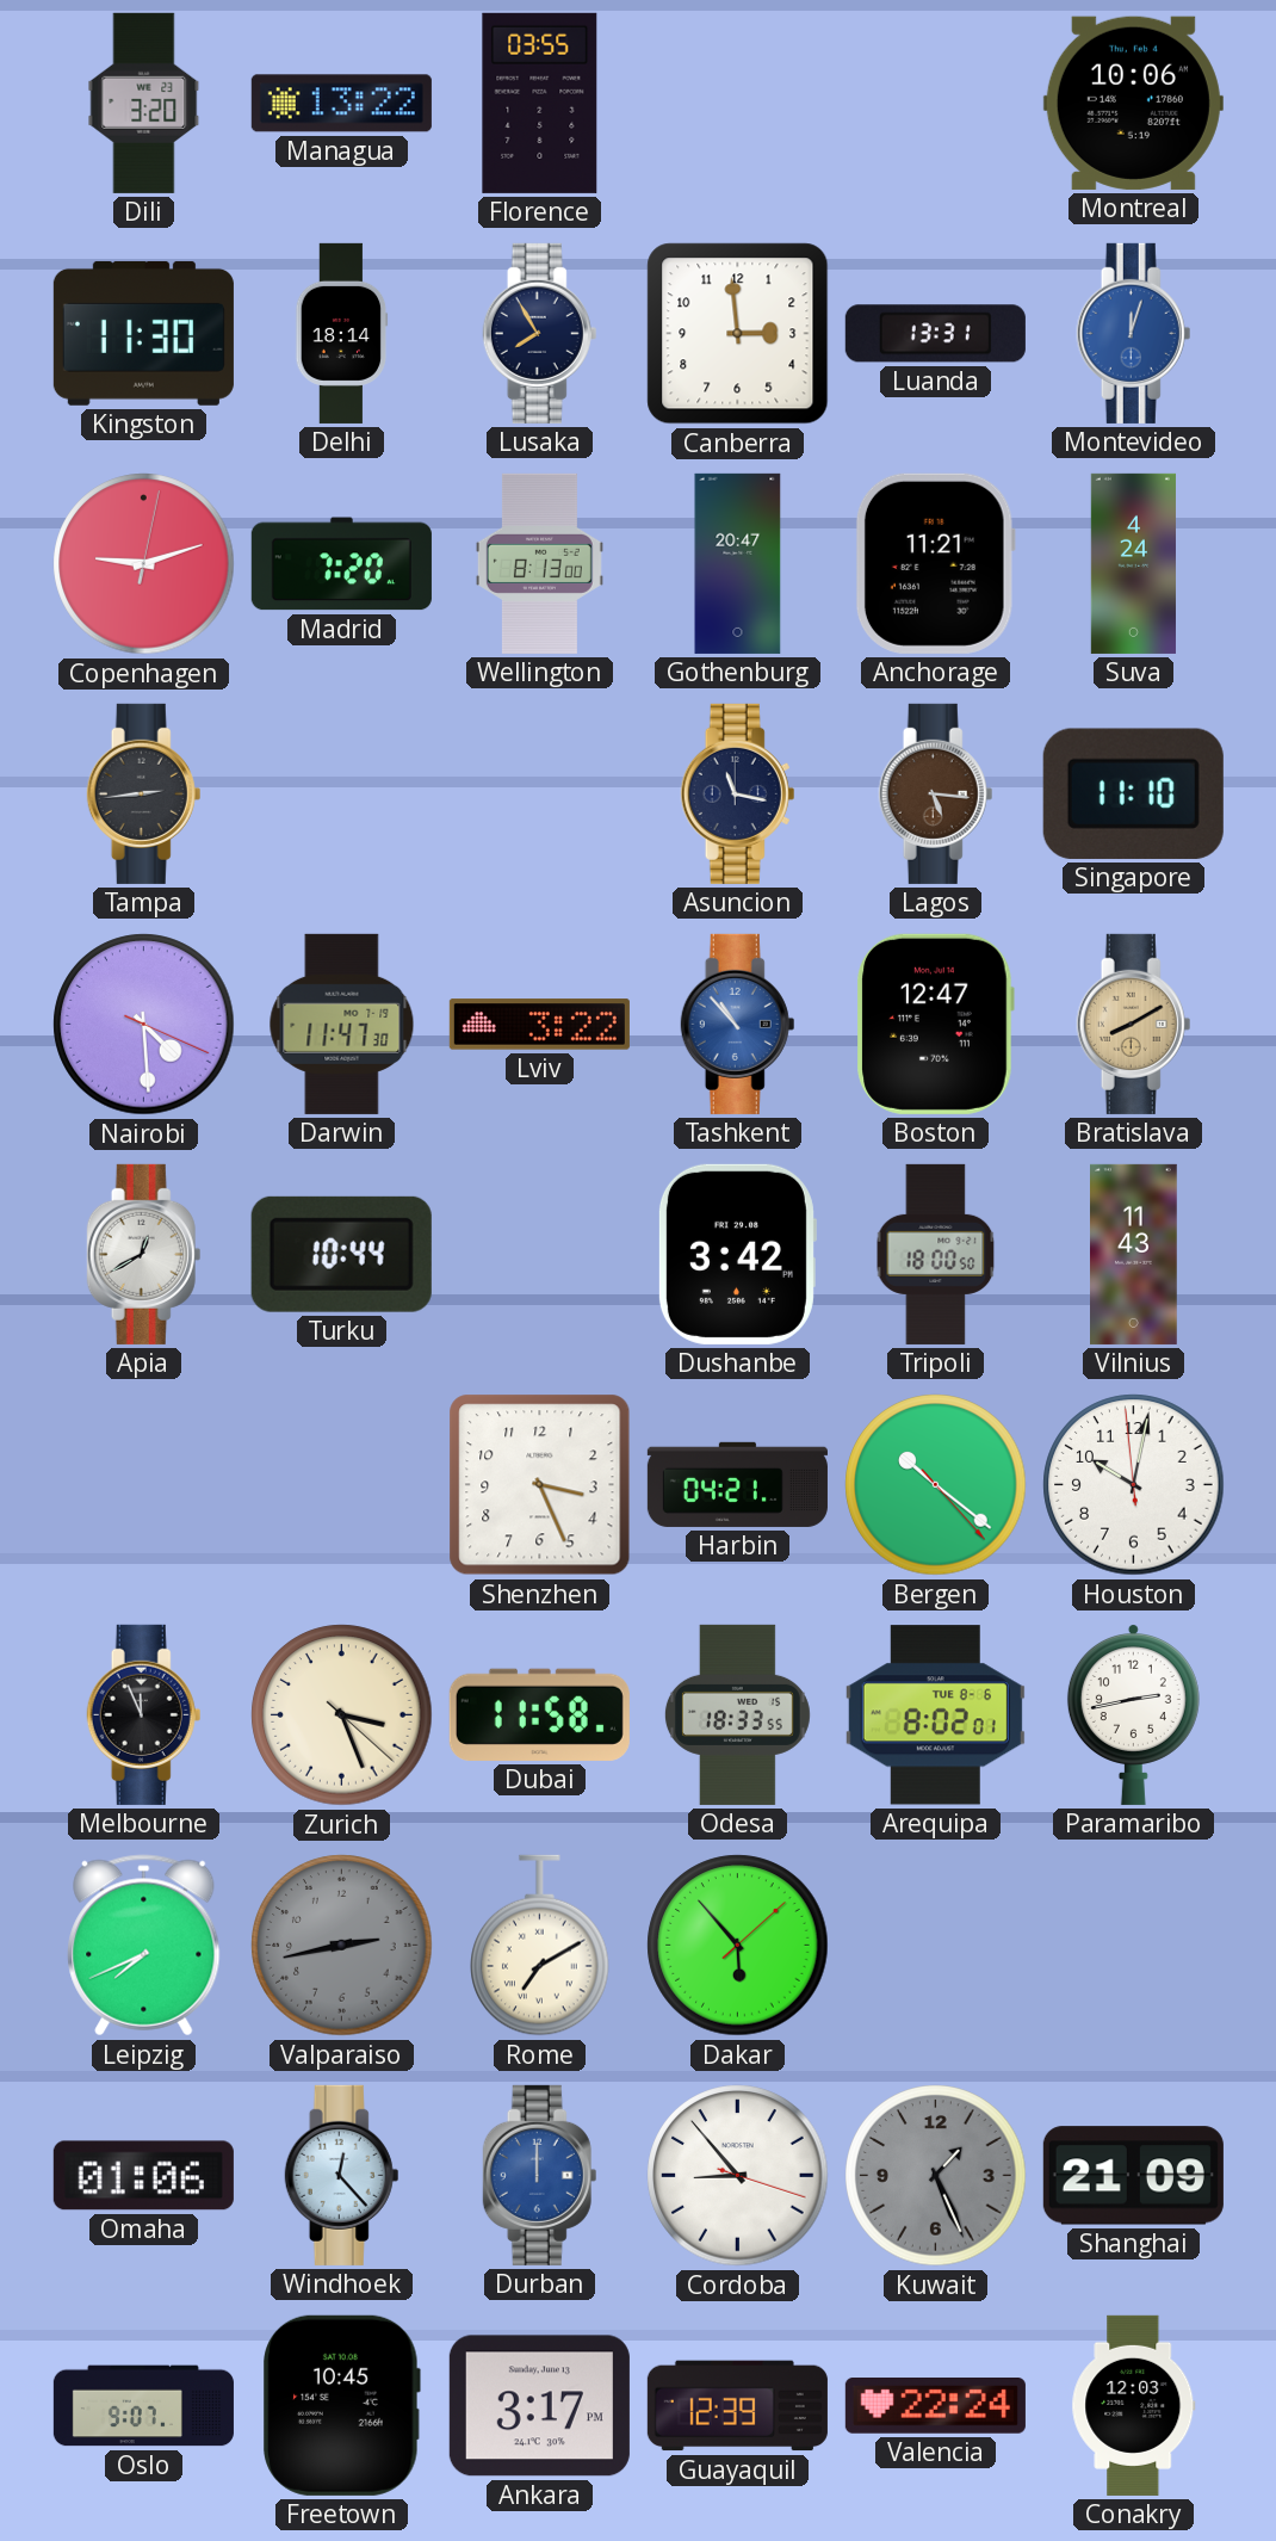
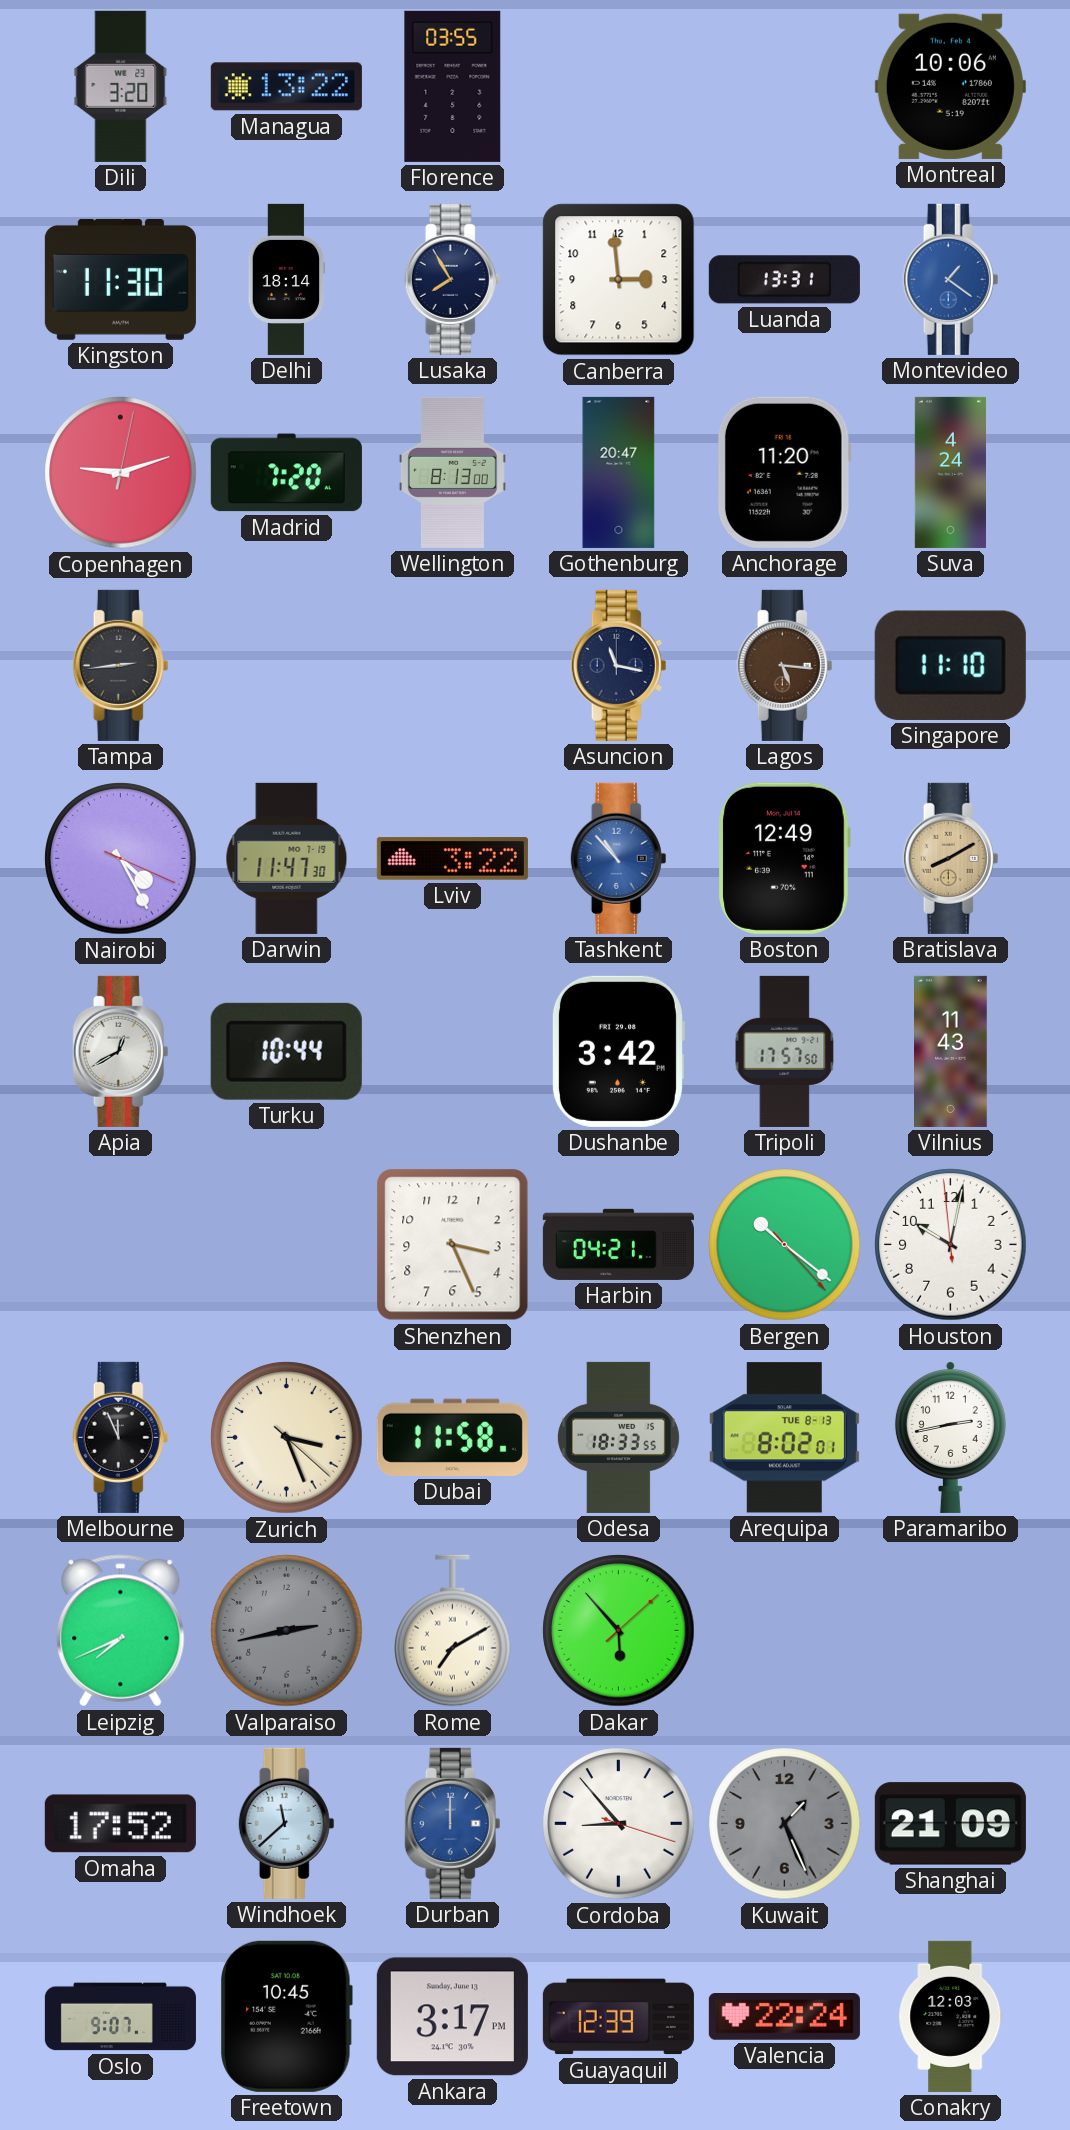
Montevideo: 12:03 -> 1:21 (951, 279)
Anchorage: 11:21 -> 11:20 (784, 472)
Nairobi: 4:29 -> 4:25 (121, 859)
Boston: 12:47 -> 12:49 (784, 858)
Tripoli: 18:00 -> 17:57 (785, 1051)
Arequipa date: TUE 8-6 -> TUE 8-13 (784, 1438)
Omaha: 01:06 -> 17:52 (120, 1824)
Windhoek: 12:23 -> 11:38 (287, 1823)
